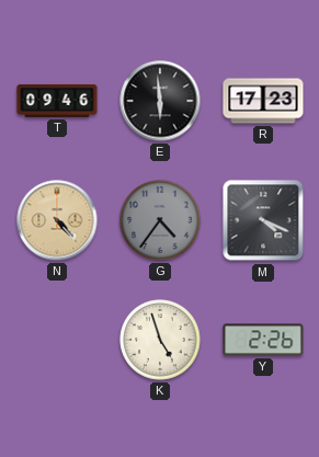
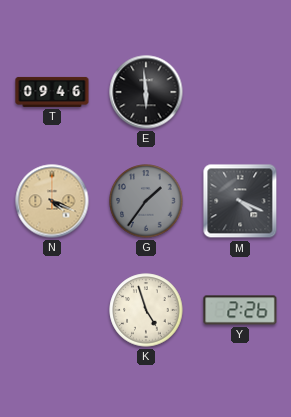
R: 17:23 -> none (263, 101)
N: 4:23 -> 4:19 (52, 201)
G: 4:36 -> 1:36 (146, 201)
